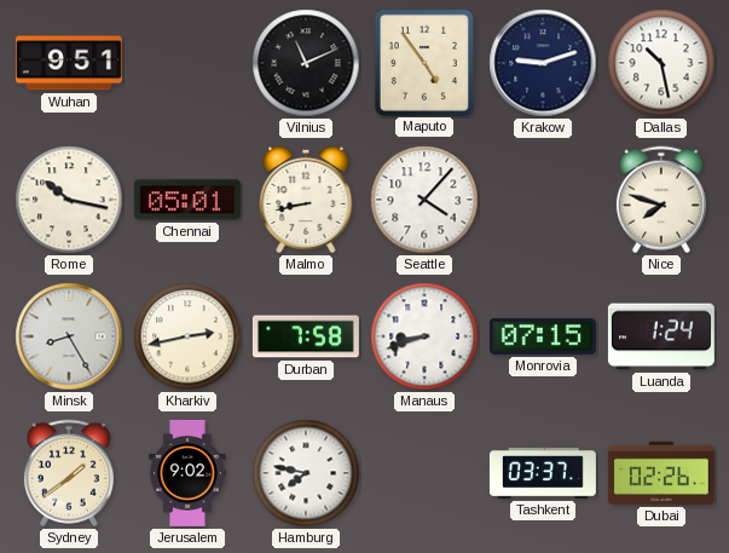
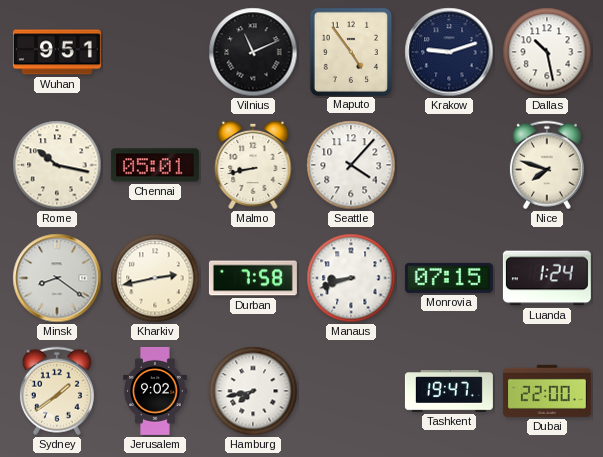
Minsk: 8:25 -> 8:21 (57, 278)
Hamburg: 7:47 -> 7:43 (253, 391)
Tashkent: 03:37 -> 19:47 (449, 391)
Dubai: 02:26 -> 22:00 (547, 391)
